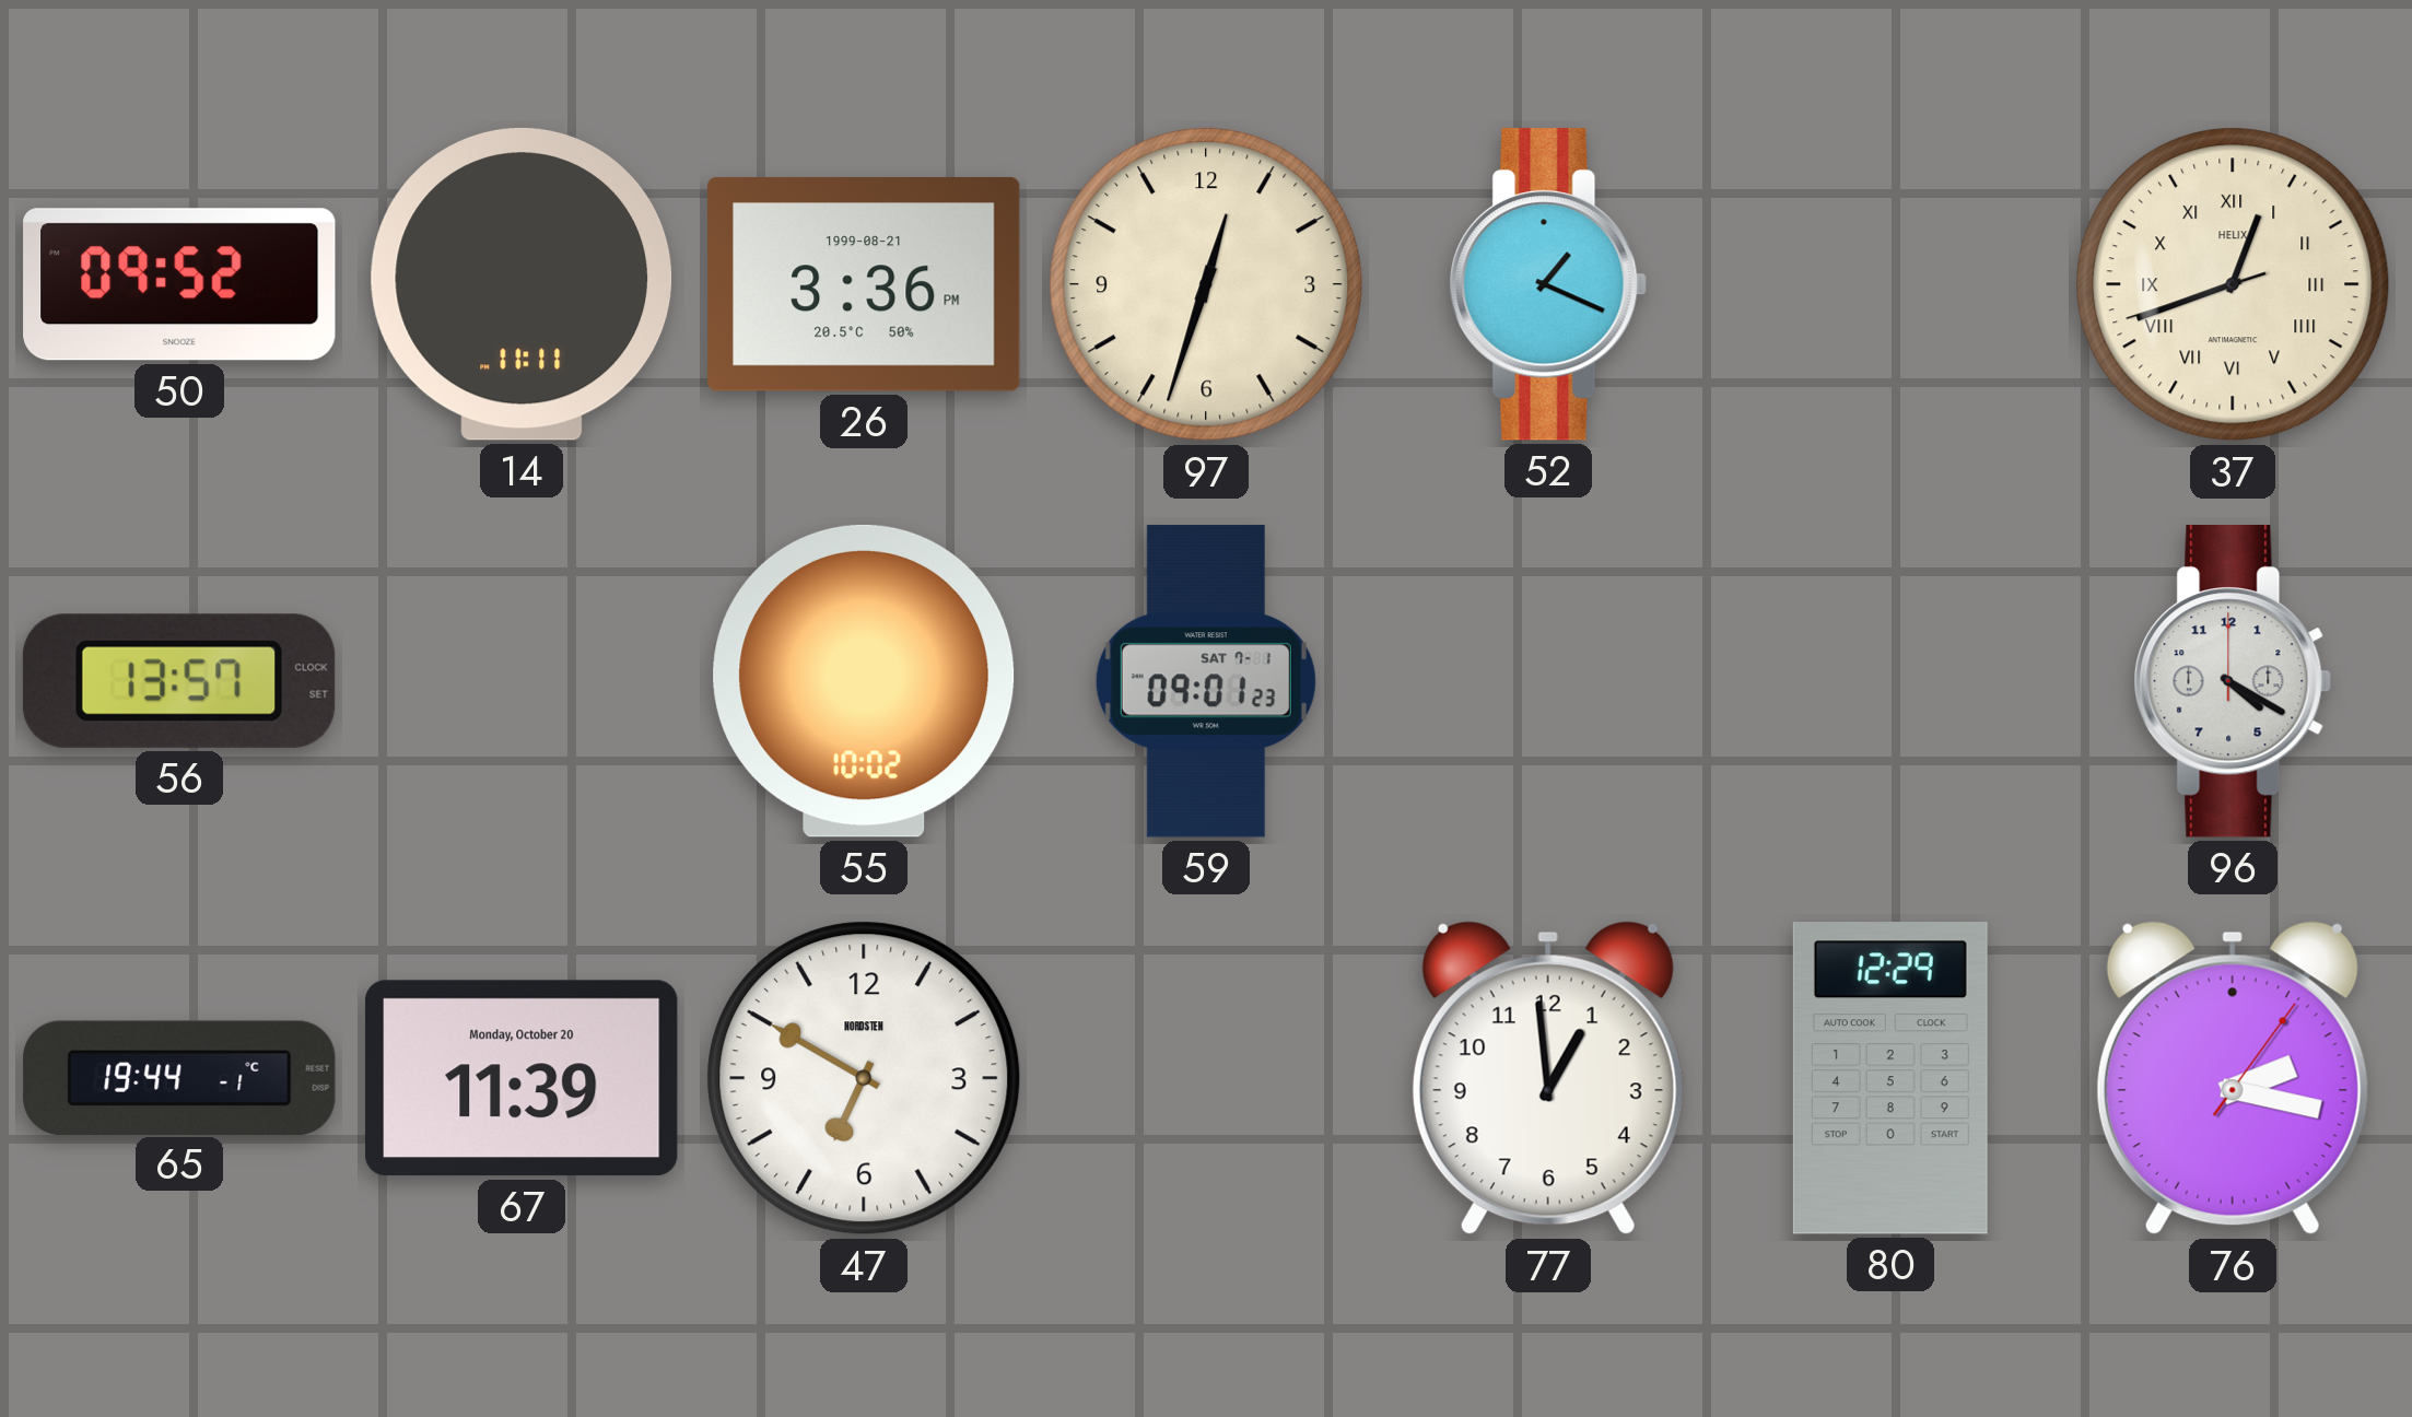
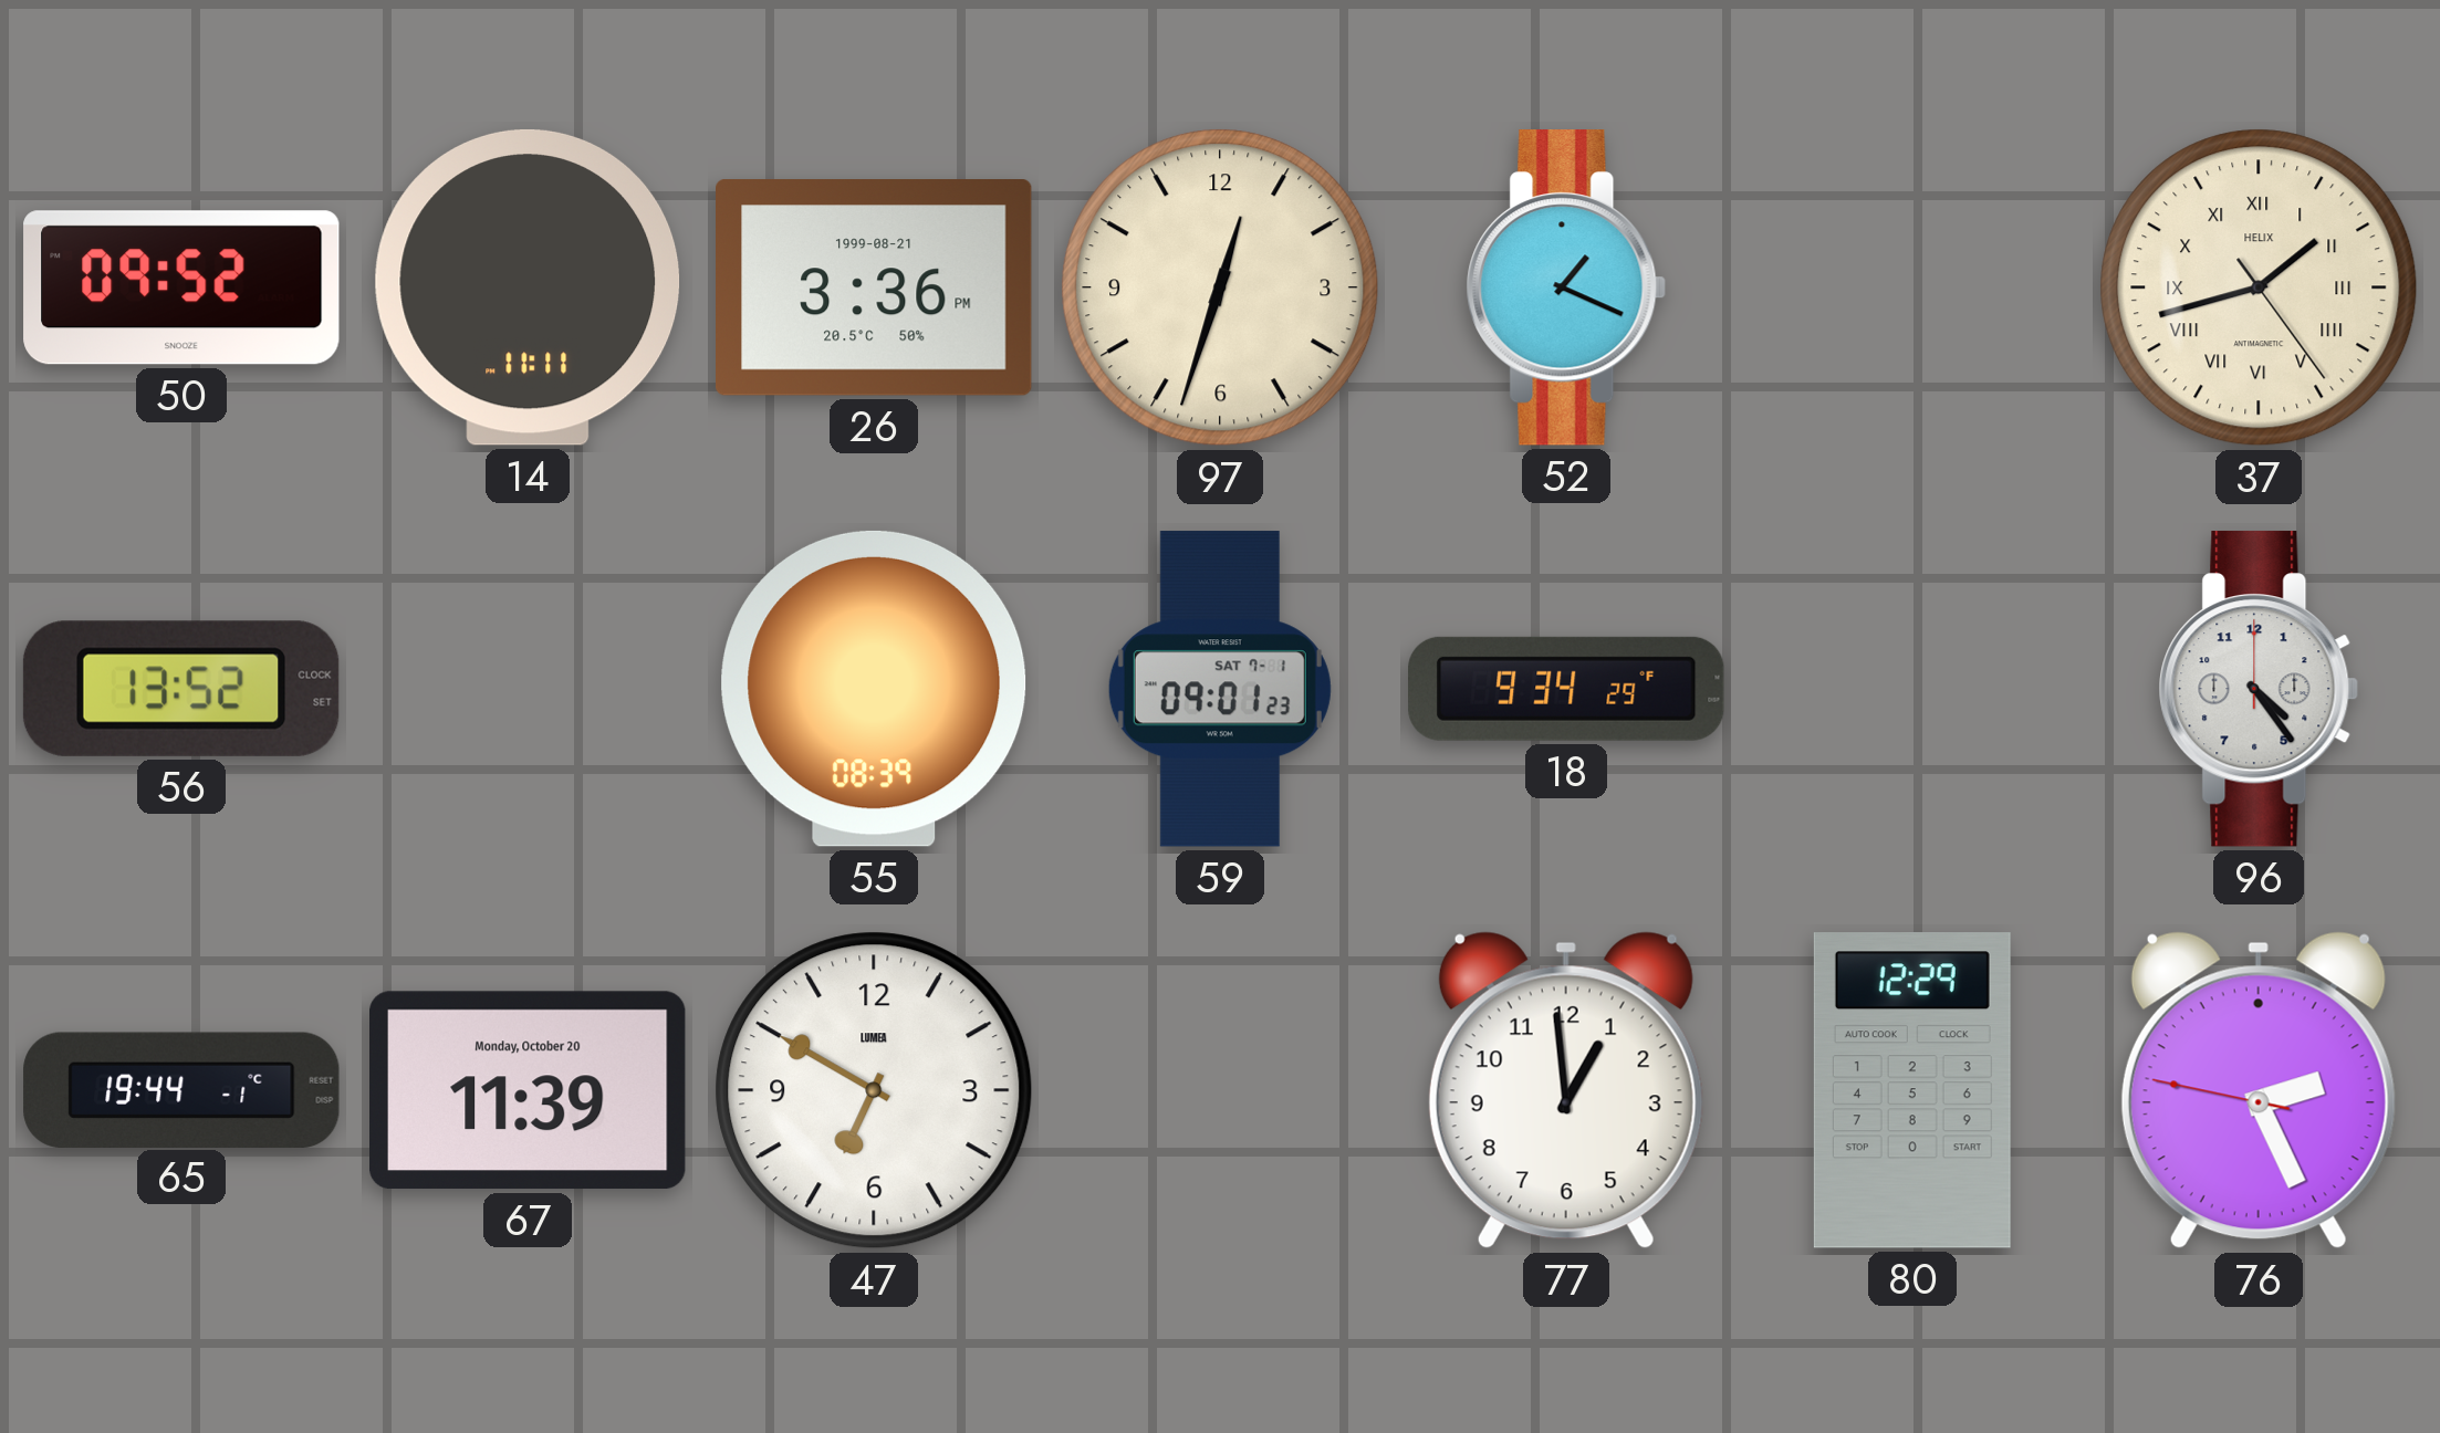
37: 12:41 -> 1:42 (2259, 287)
56: 13:57 -> 13:52 (181, 689)
55: 10:02 -> 08:39 (874, 689)
18: none -> 9:34 (1566, 689)
96: 4:20 -> 4:24 (2259, 689)
47 brand: NORDSTEN -> LUMEA (874, 1090)
76: 2:17 -> 2:25 (2259, 1090)
